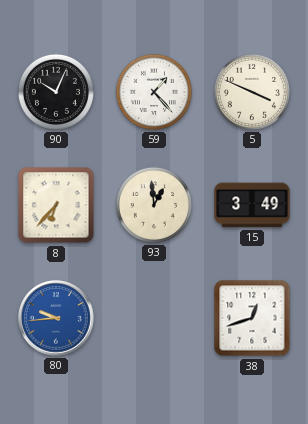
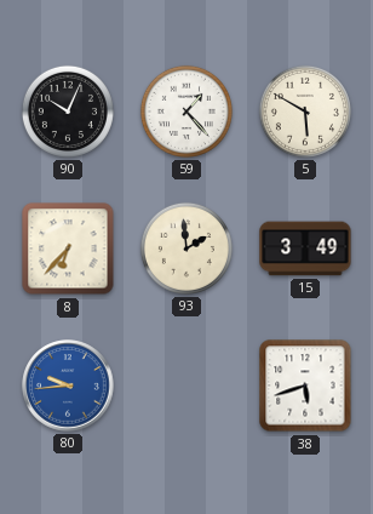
5: 3:49 -> 5:50 (305, 112)
93: 12:59 -> 1:59 (187, 249)
38: 12:42 -> 5:42 (305, 385)
